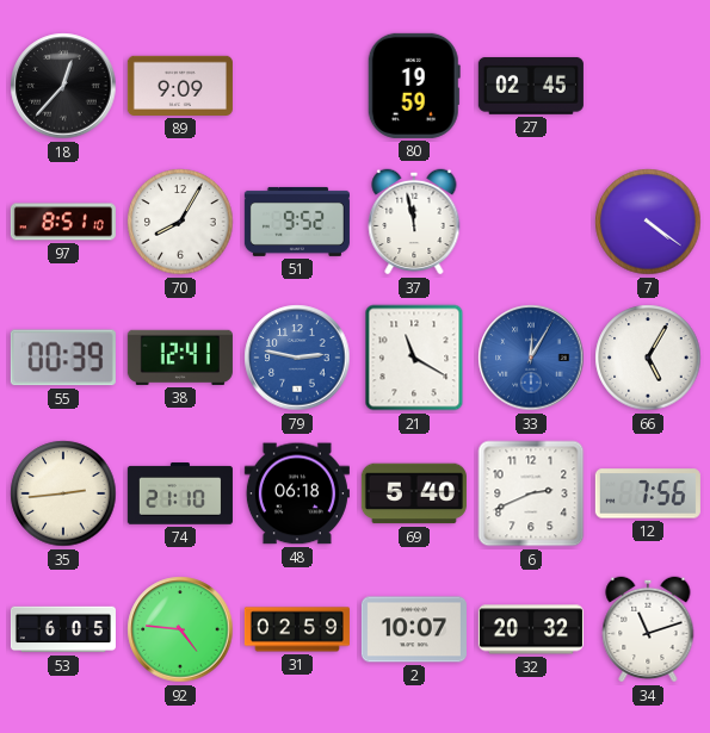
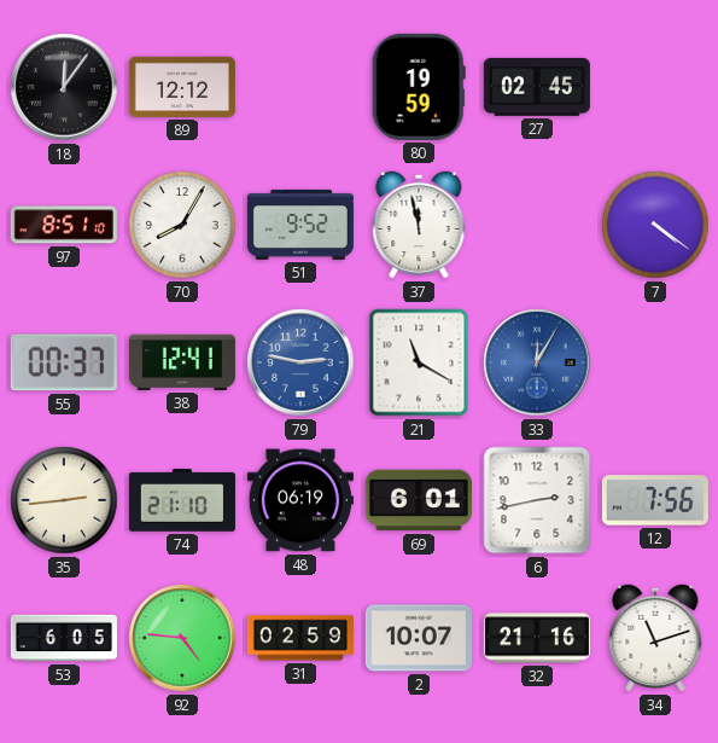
18: 12:37 -> 12:06 (64, 87)
89: 9:09 -> 12:12 (182, 87)
55: 00:39 -> 00:37 (64, 362)
66: 5:05 -> none (648, 358)
48: 06:18 -> 06:19 (300, 500)
69: 5:40 -> 6:01 (419, 500)
6: 2:41 -> 2:43 (537, 500)
32: 20:32 -> 21:16 (537, 638)
